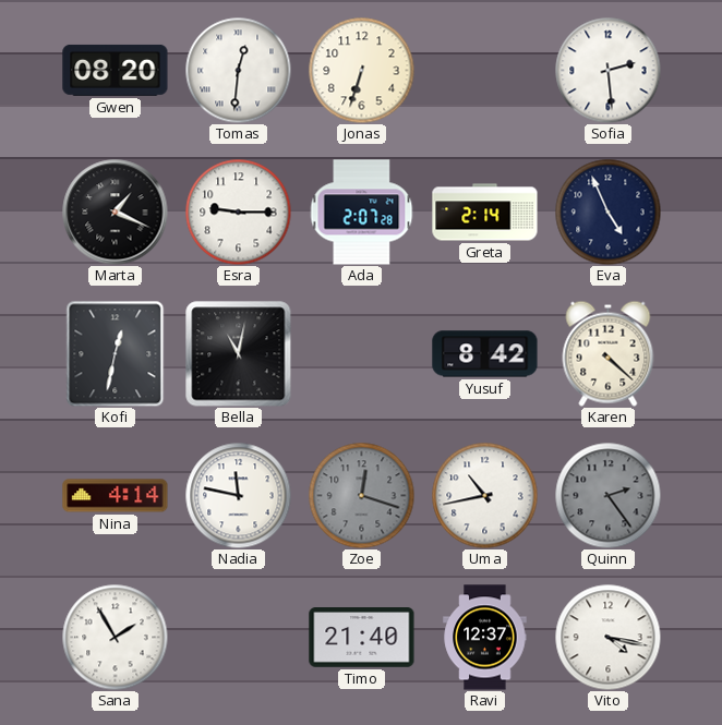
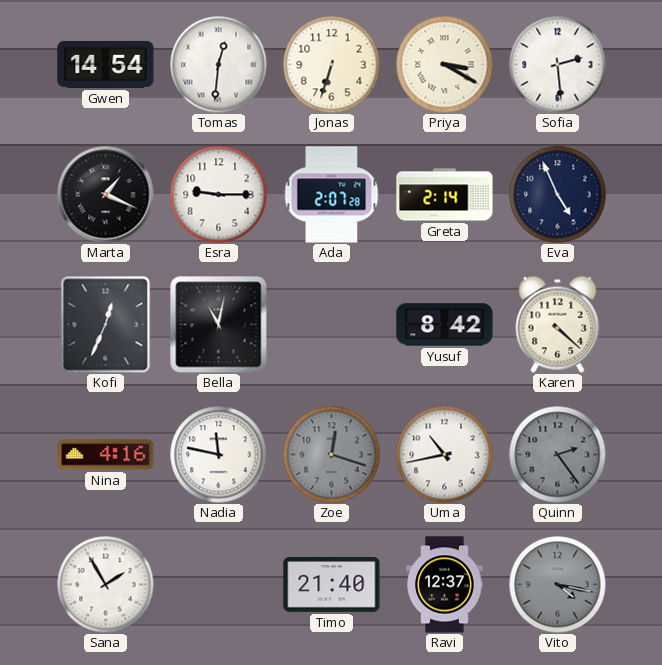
Gwen: 08:20 -> 14:54 (106, 64)
Priya: none -> 3:20 (444, 64)
Kofi: 12:32 -> 12:34 (106, 324)
Nina: 4:14 -> 4:16 (106, 455)
Vito dial: white -> grey (557, 584)
